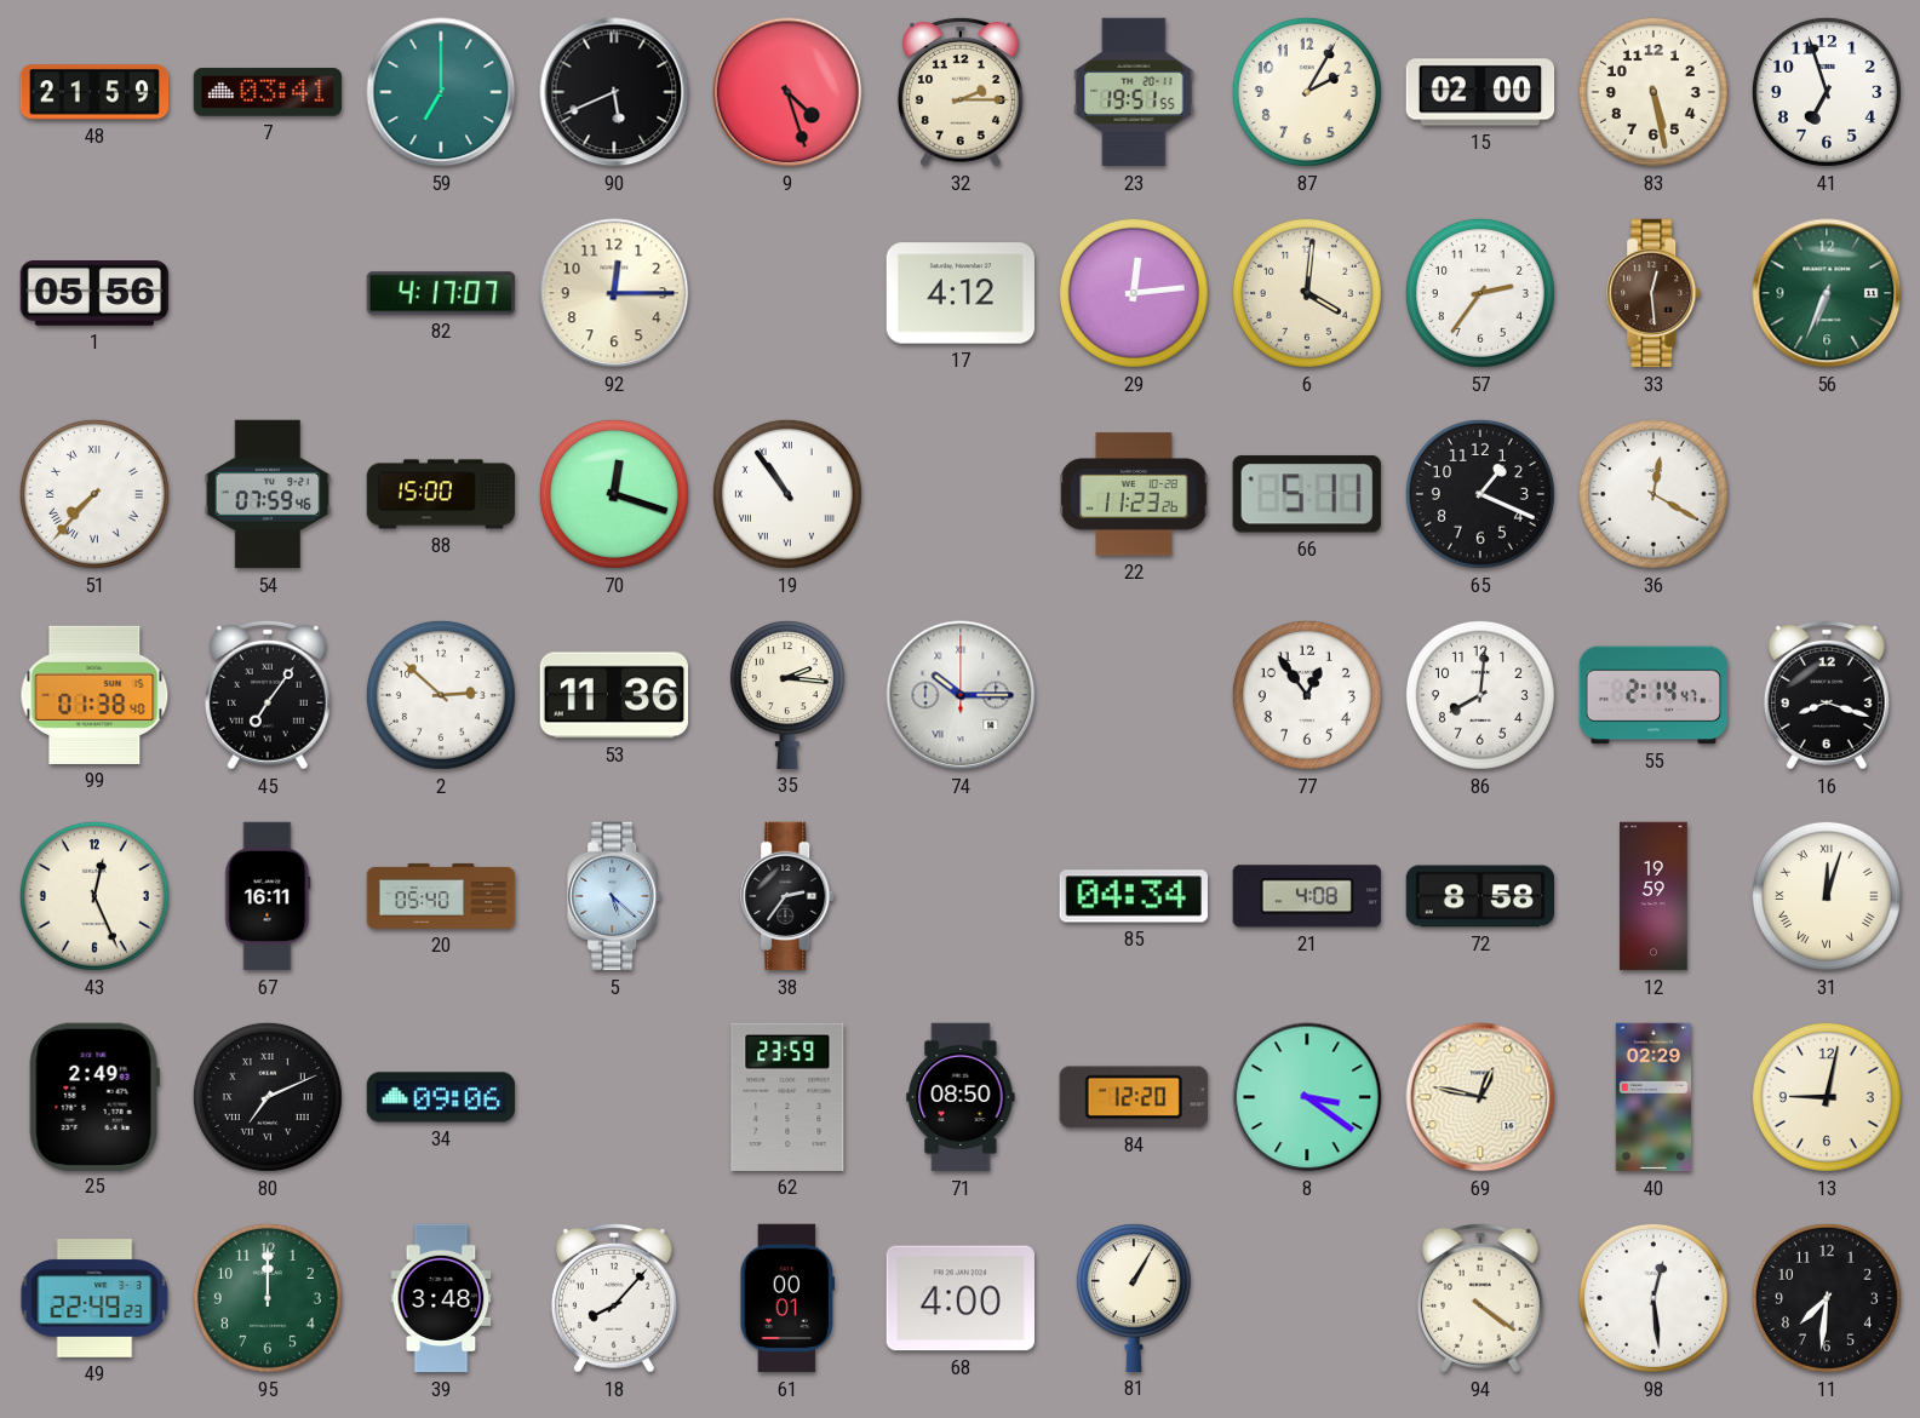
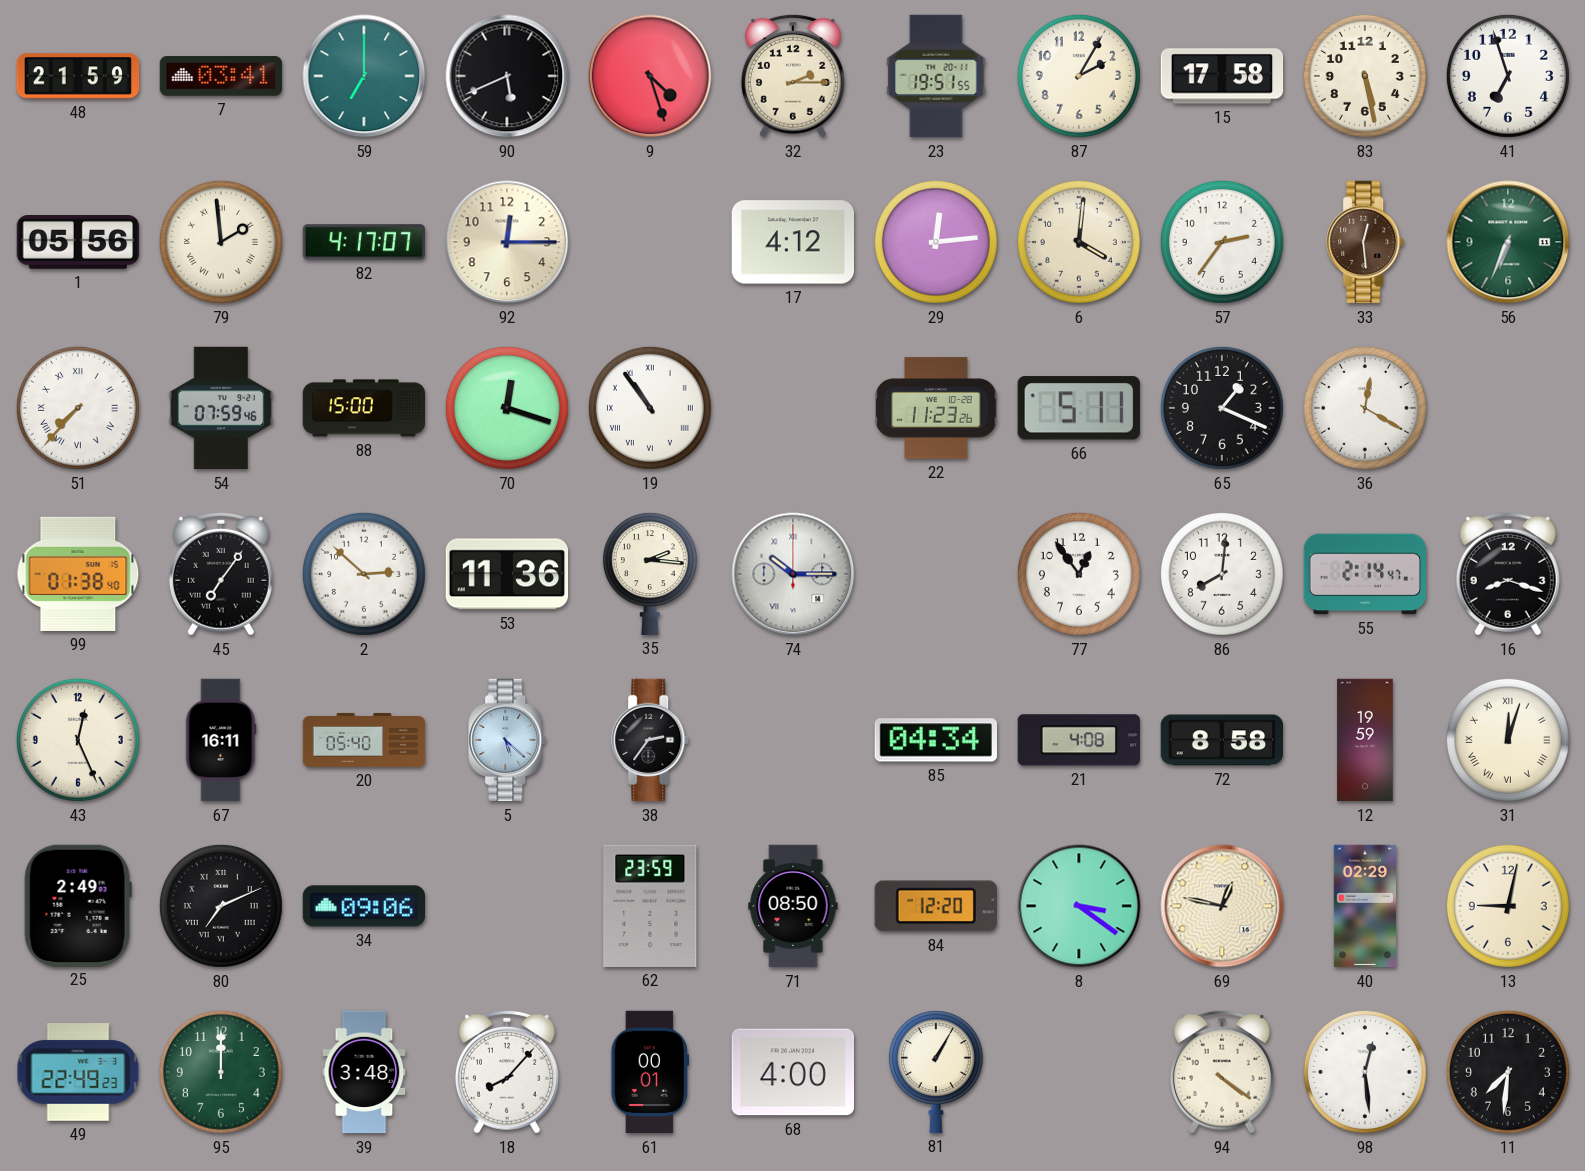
15: 02:00 -> 17:58 (1222, 76)
79: none -> 1:59 (221, 242)
